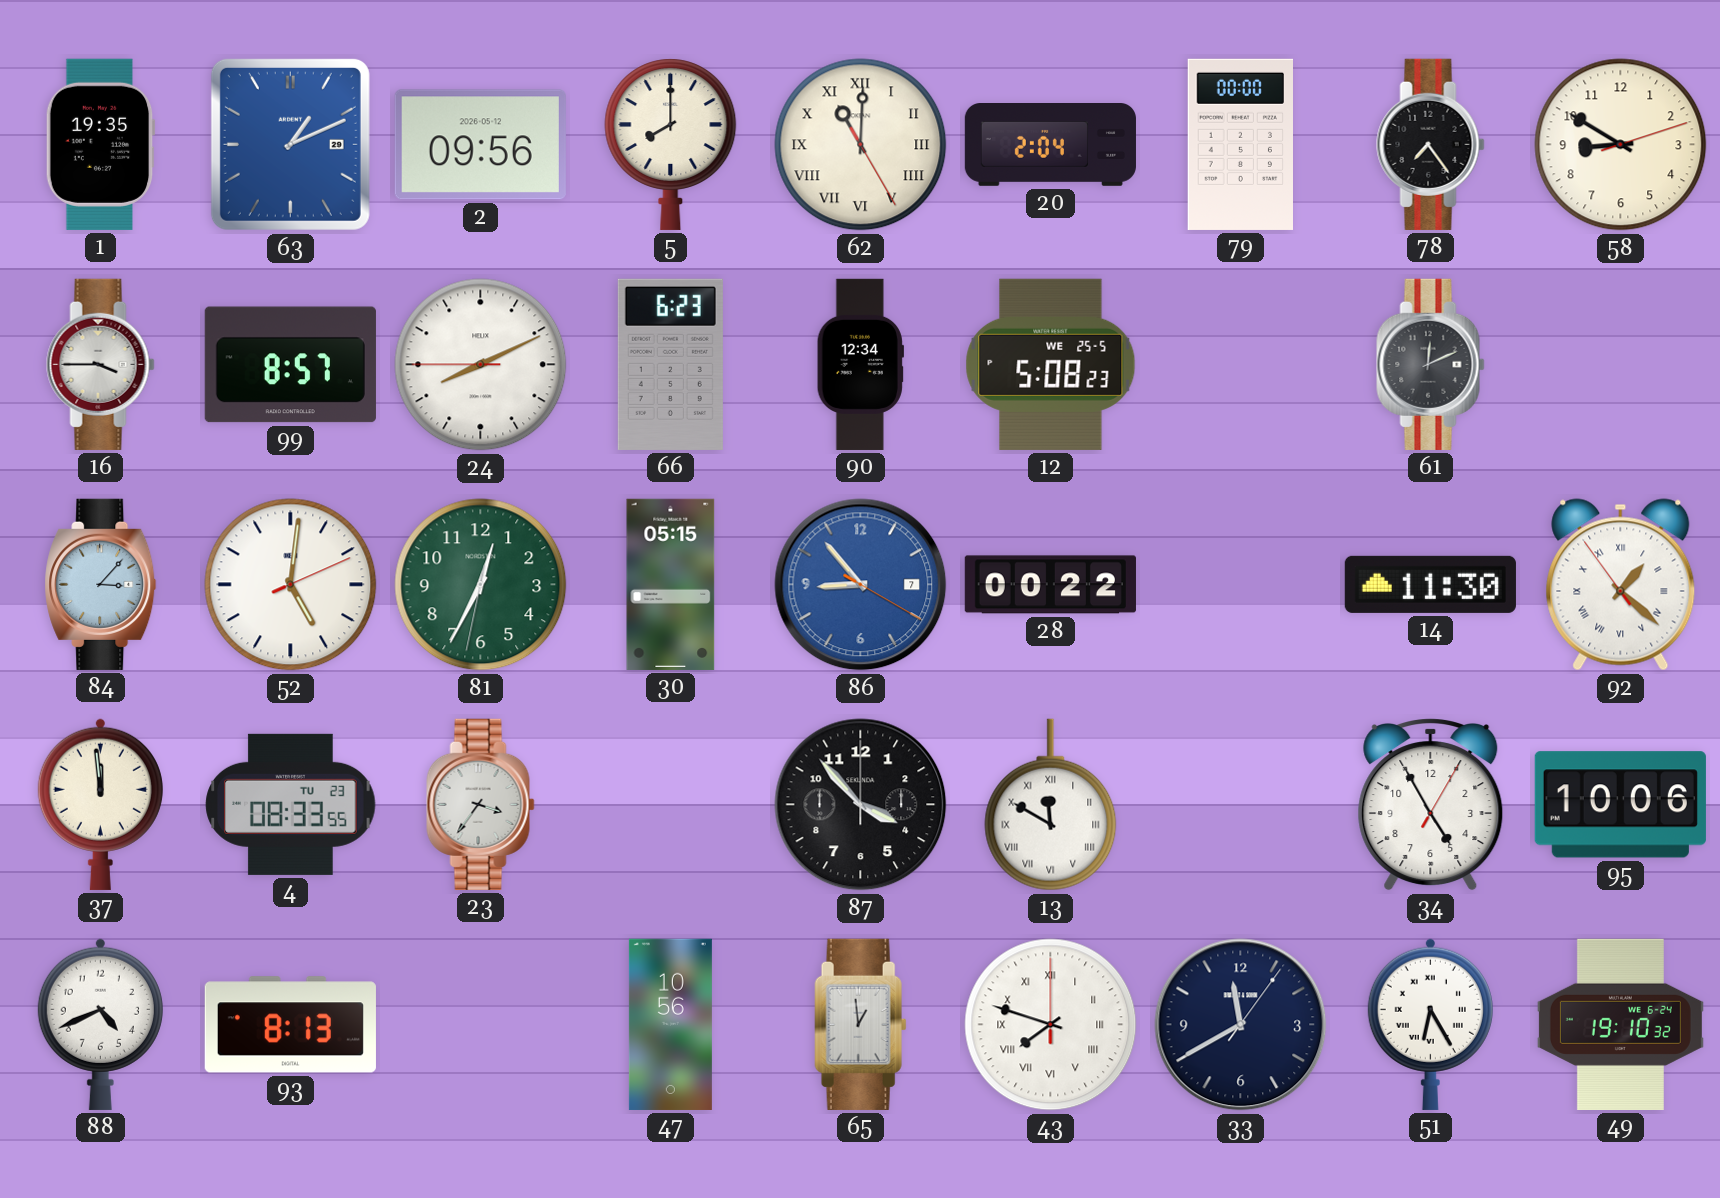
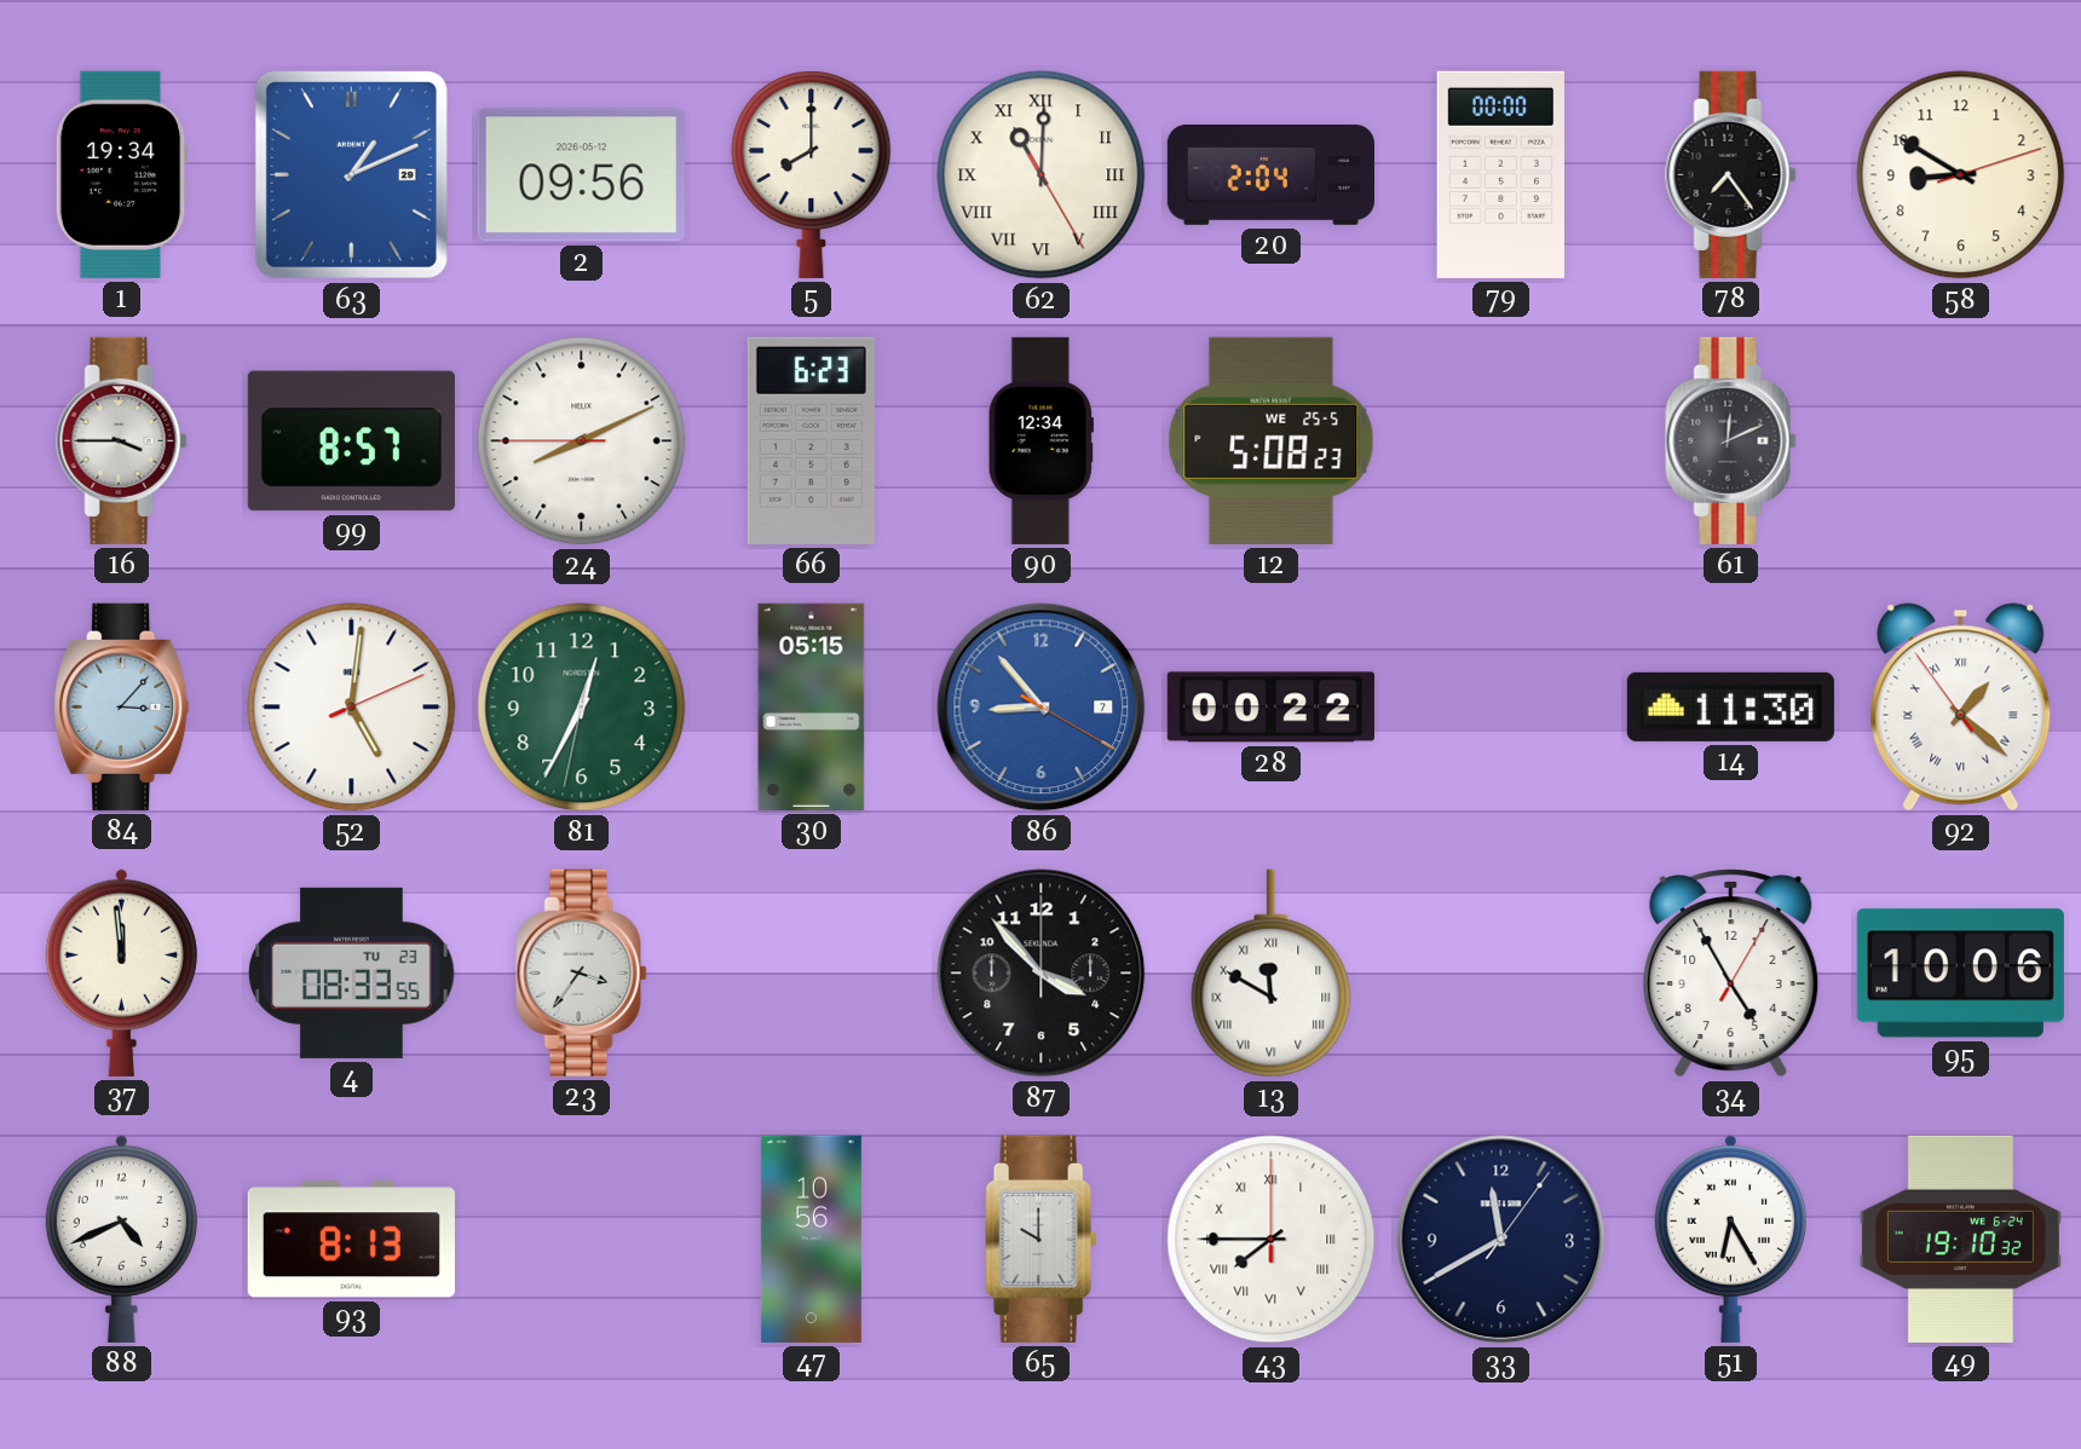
1: 19:35 -> 19:34 (121, 174)
65: 12:59 -> 10:00 (1042, 1239)
43: 7:48 -> 7:45 (1272, 1240)
